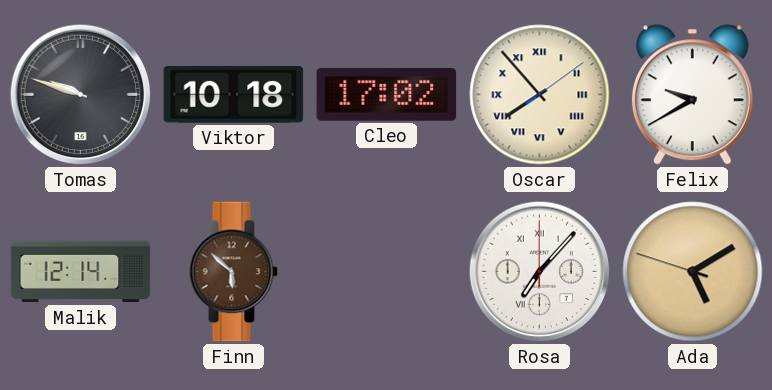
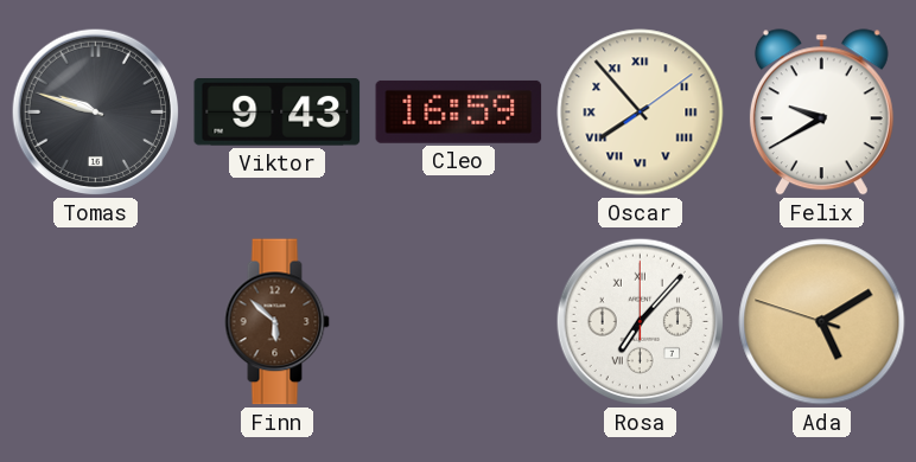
Viktor: 10:18 -> 9:43 (278, 113)
Cleo: 17:02 -> 16:59 (459, 111)
Malik: 12:14 -> none (81, 272)
